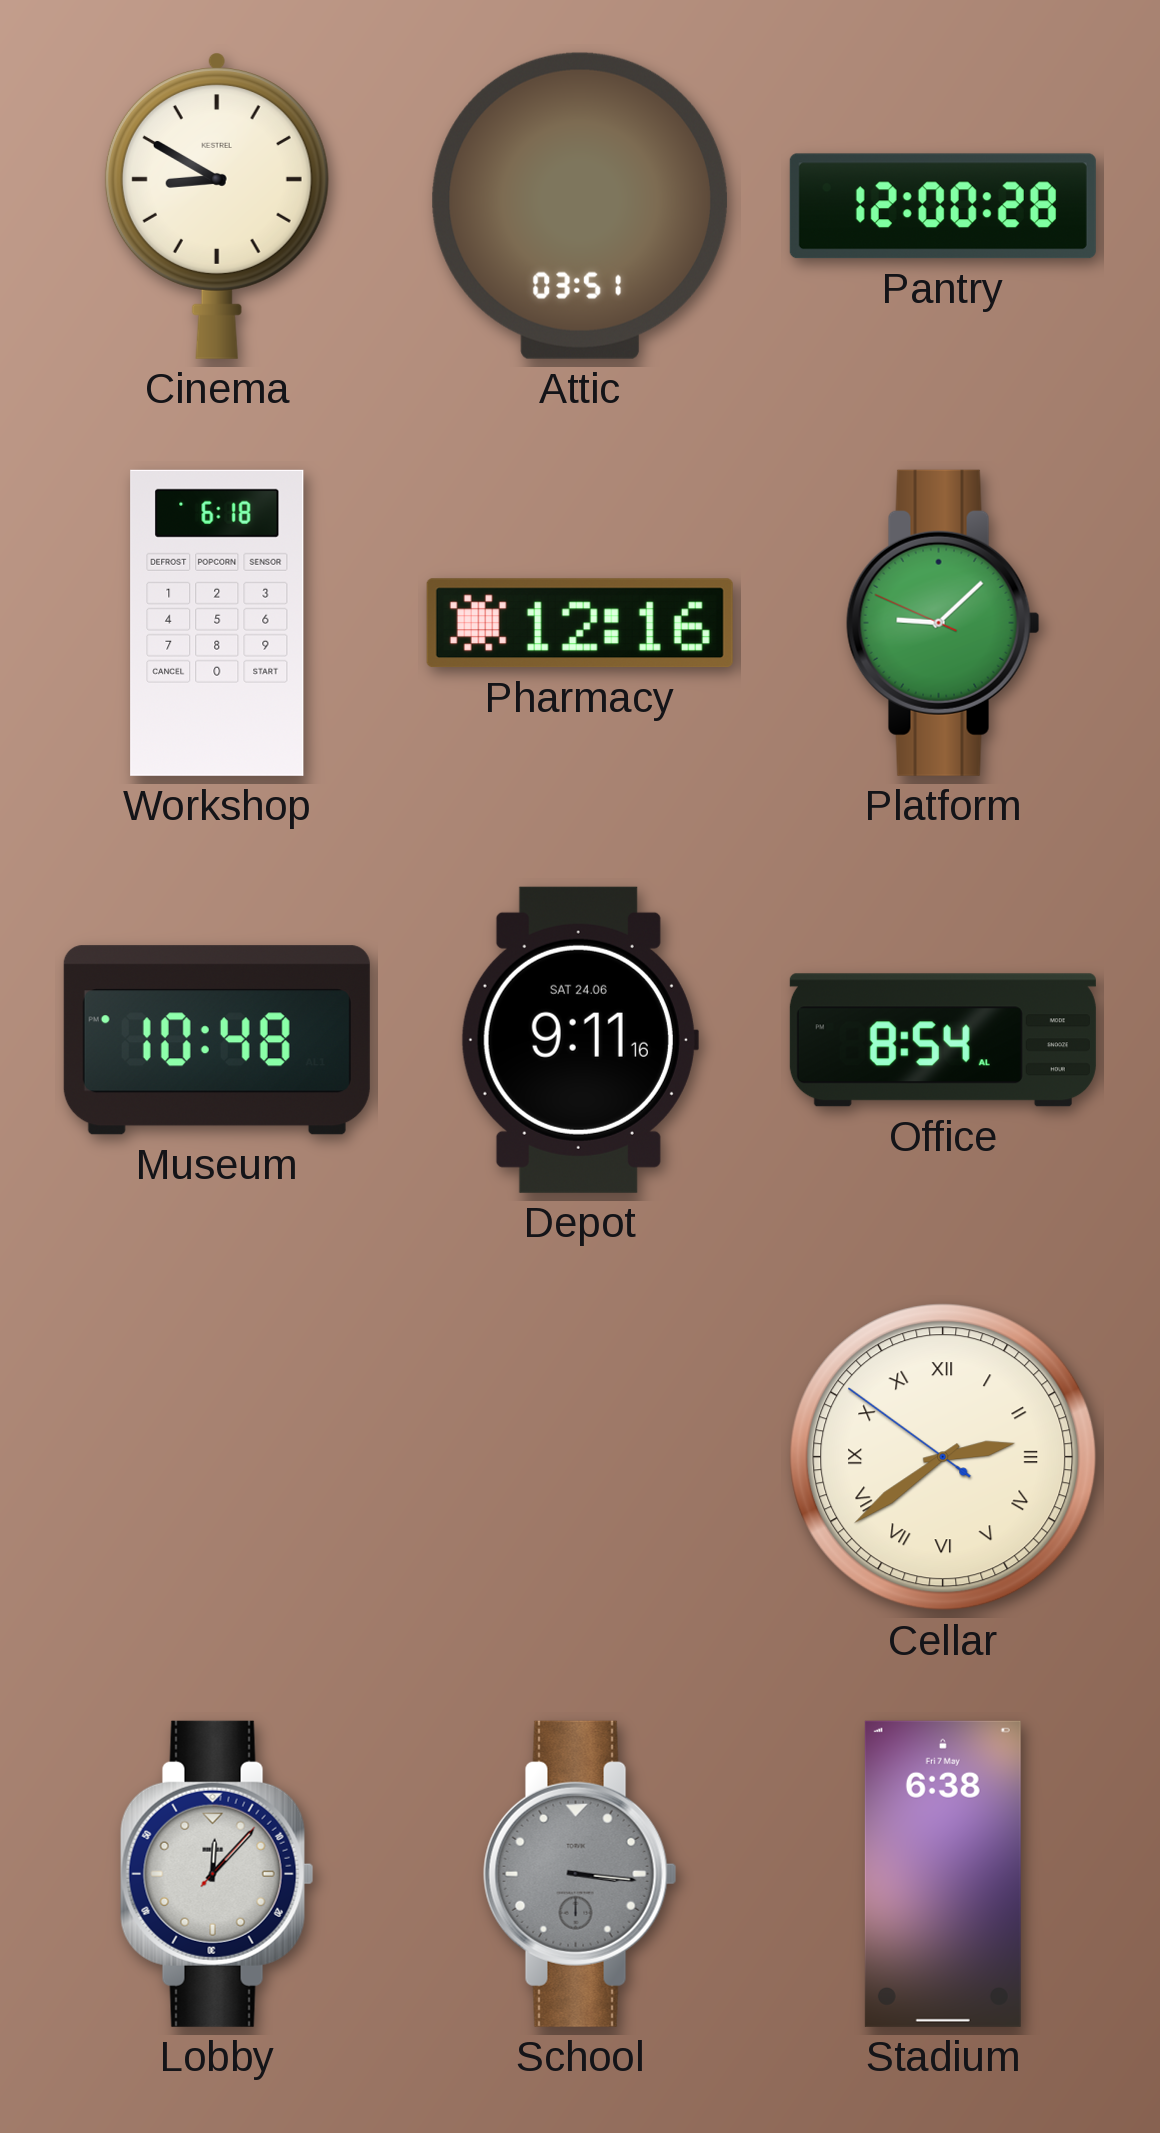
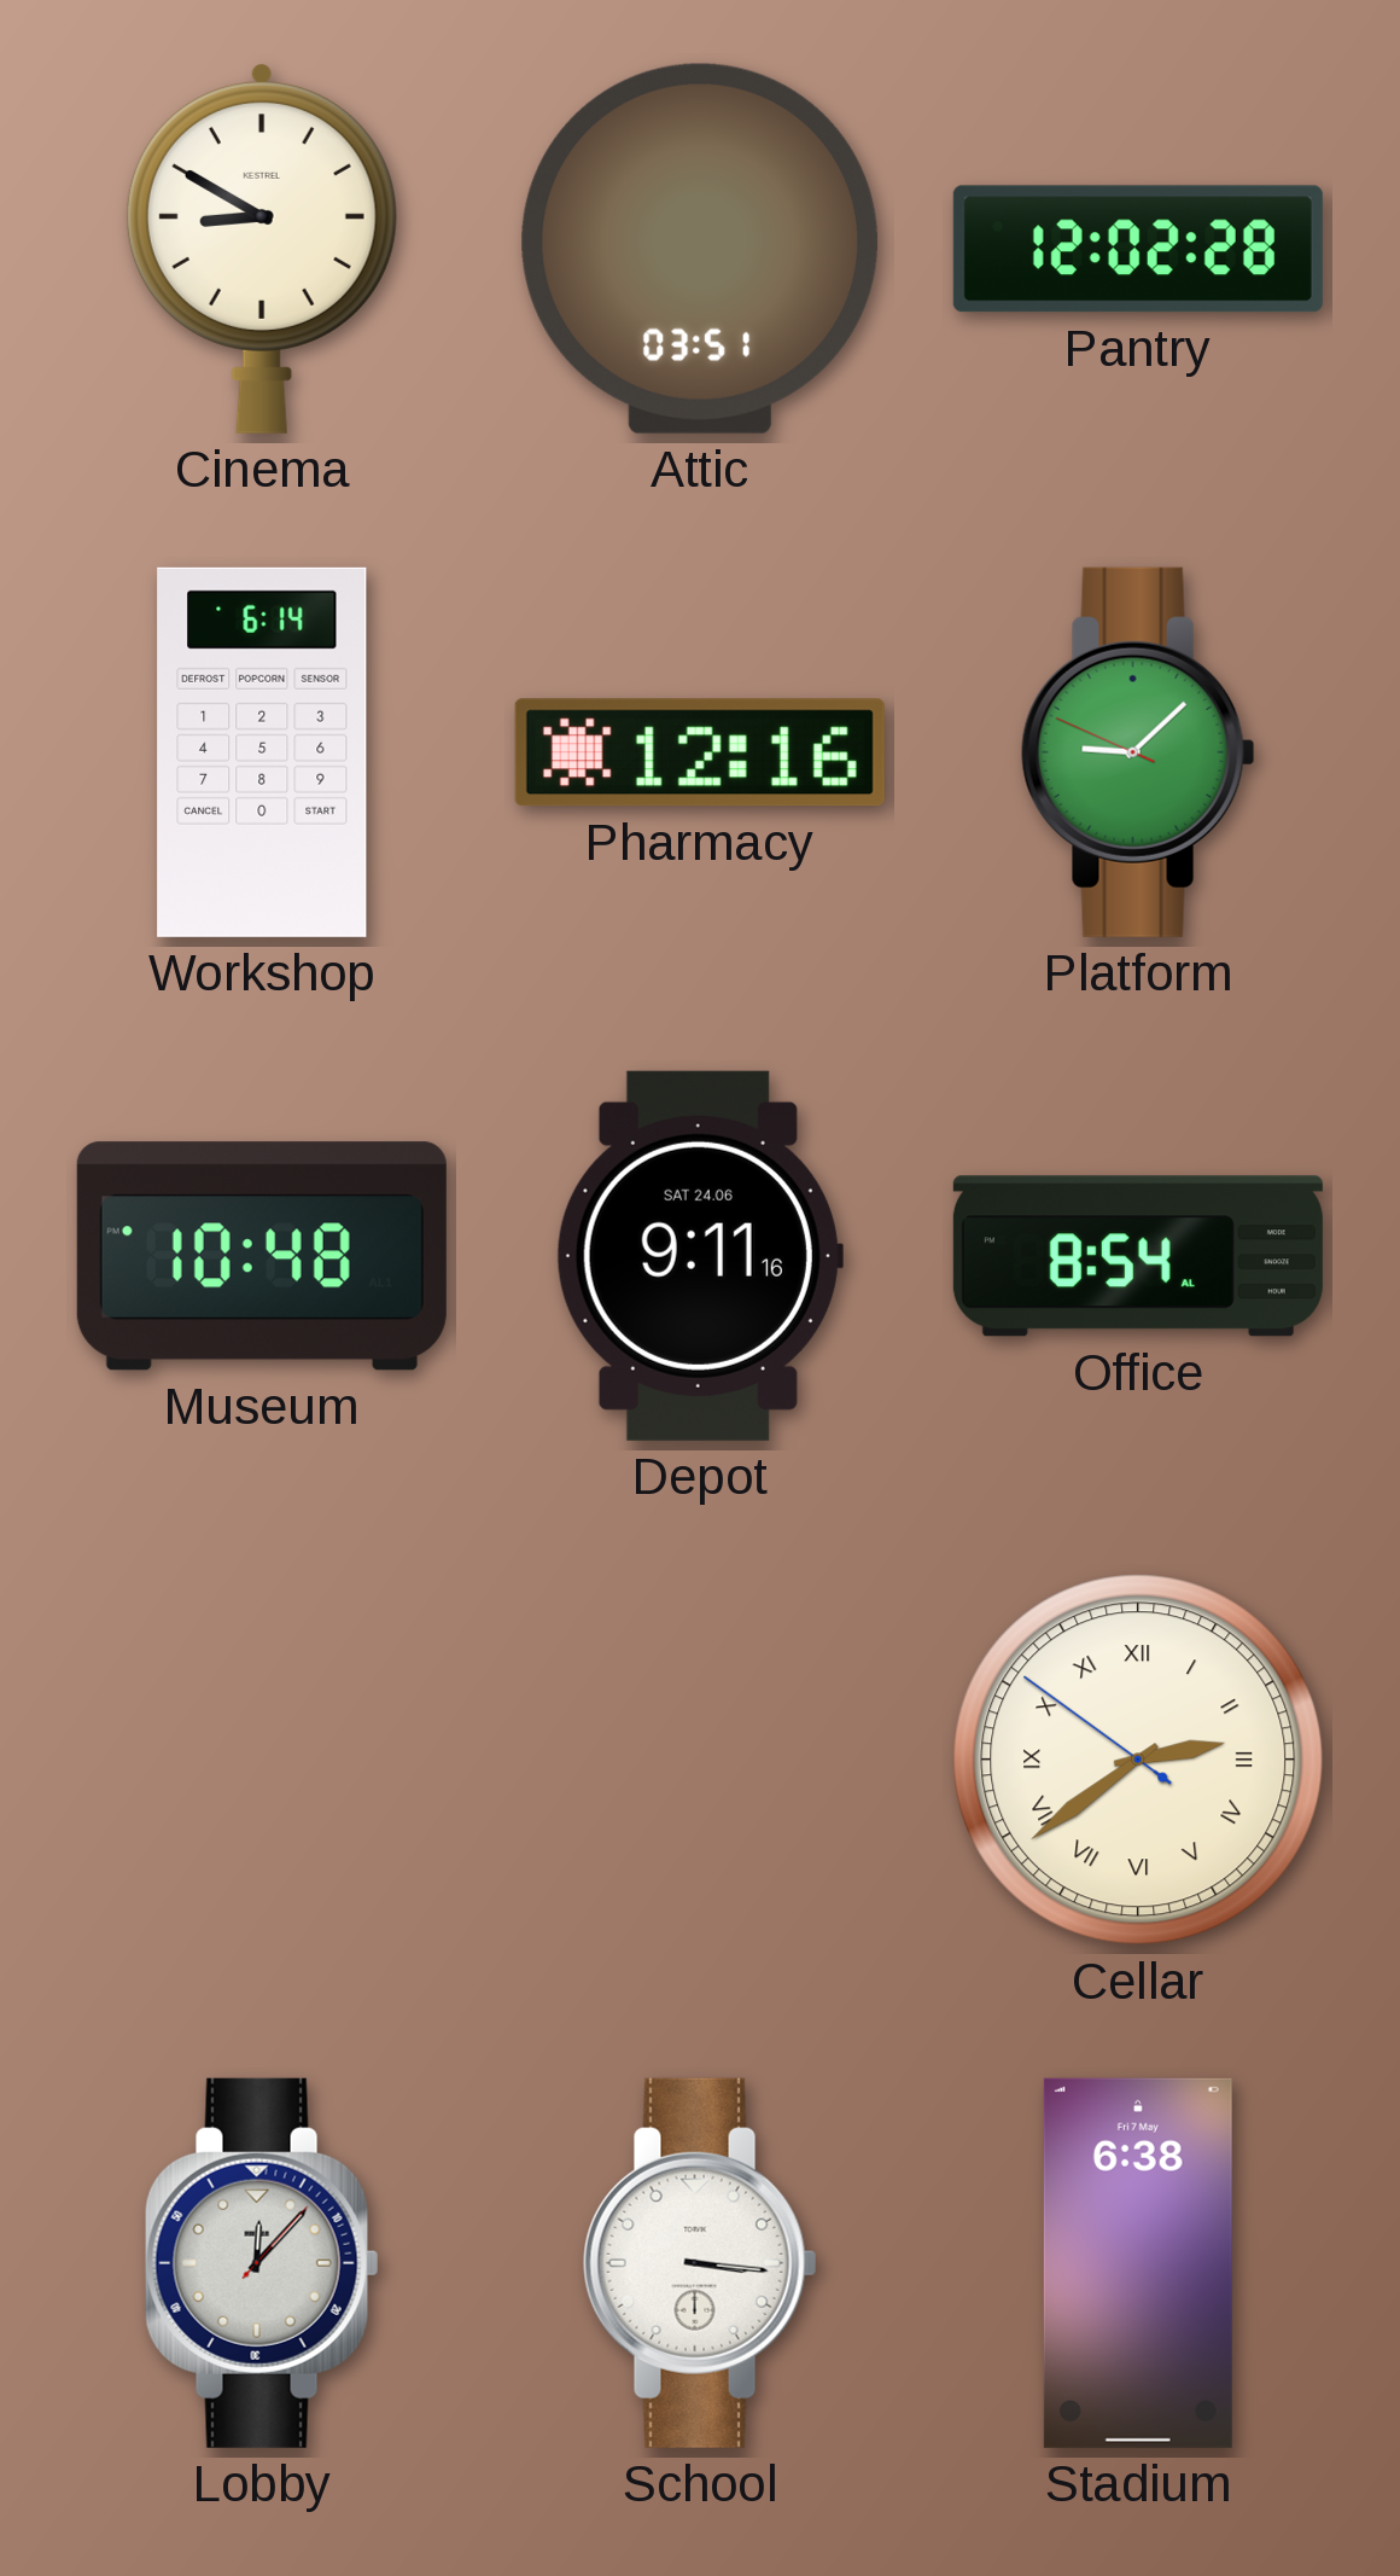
Pantry: 12:00 -> 12:02 (1138, 249)
Workshop: 6:18 -> 6:14 (262, 752)
School dial: grey -> white (700, 2263)
